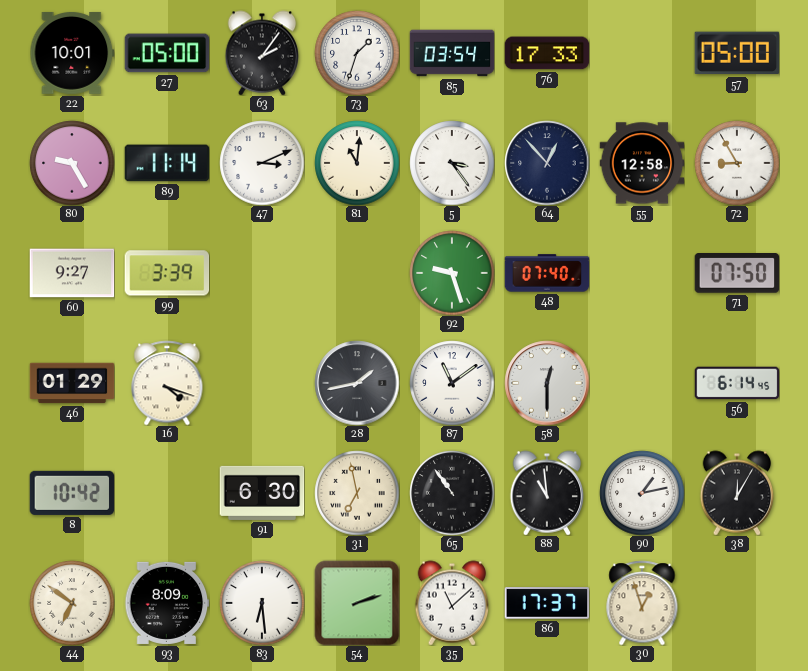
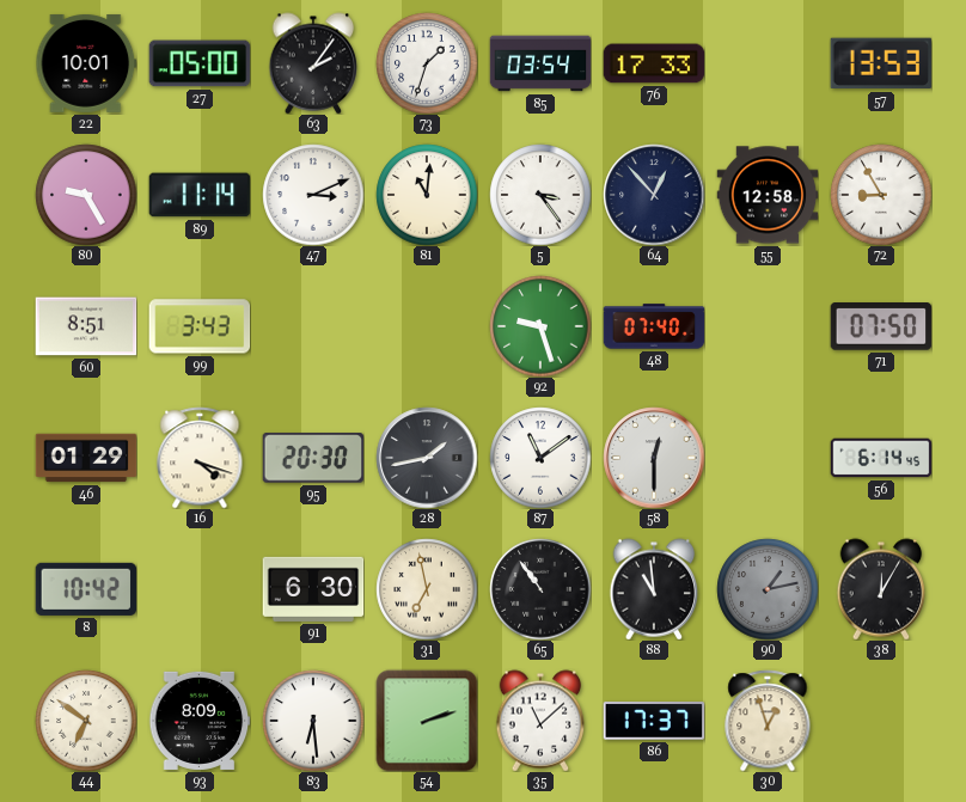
57: 05:00 -> 13:53 (880, 63)
60: 9:27 -> 8:51 (86, 326)
99: 3:39 -> 3:43 (200, 326)
95: none -> 20:30 (313, 458)
90 dial: white -> grey (768, 589)
